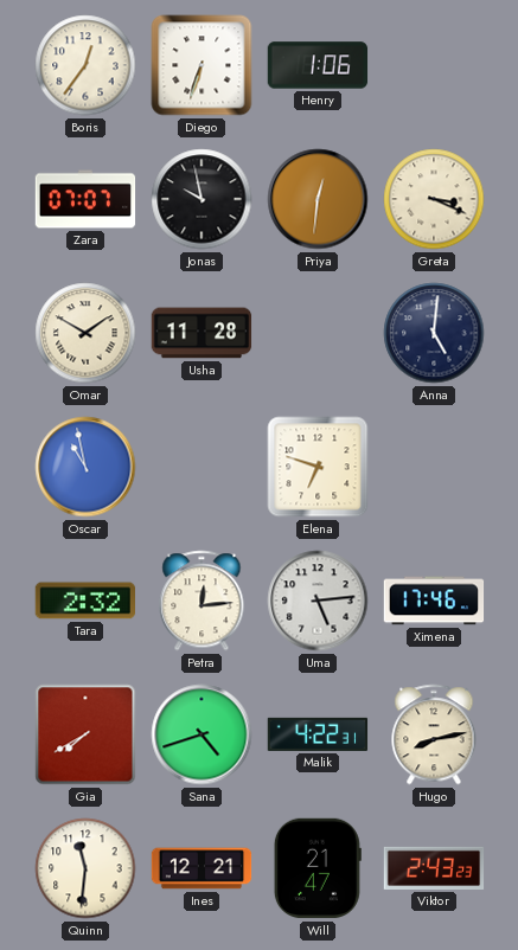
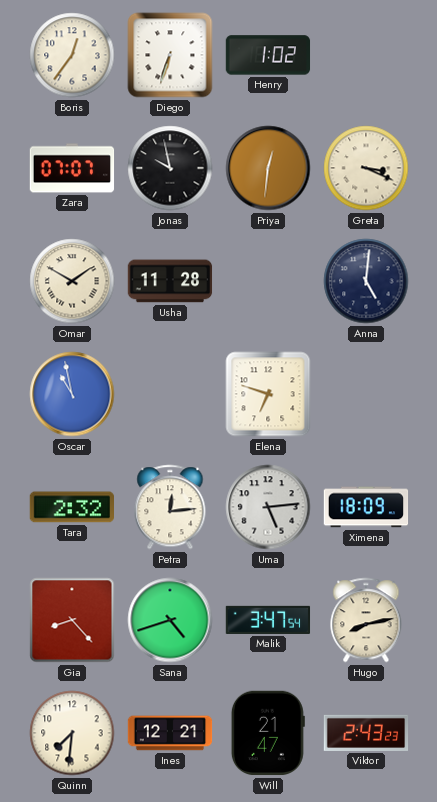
Henry: 1:06 -> 1:02 (268, 55)
Ximena: 17:46 -> 18:09 (366, 507)
Gia: 7:40 -> 8:23 (72, 620)
Malik: 4:22 -> 3:47 (268, 620)
Quinn: 11:31 -> 7:31 (72, 733)
